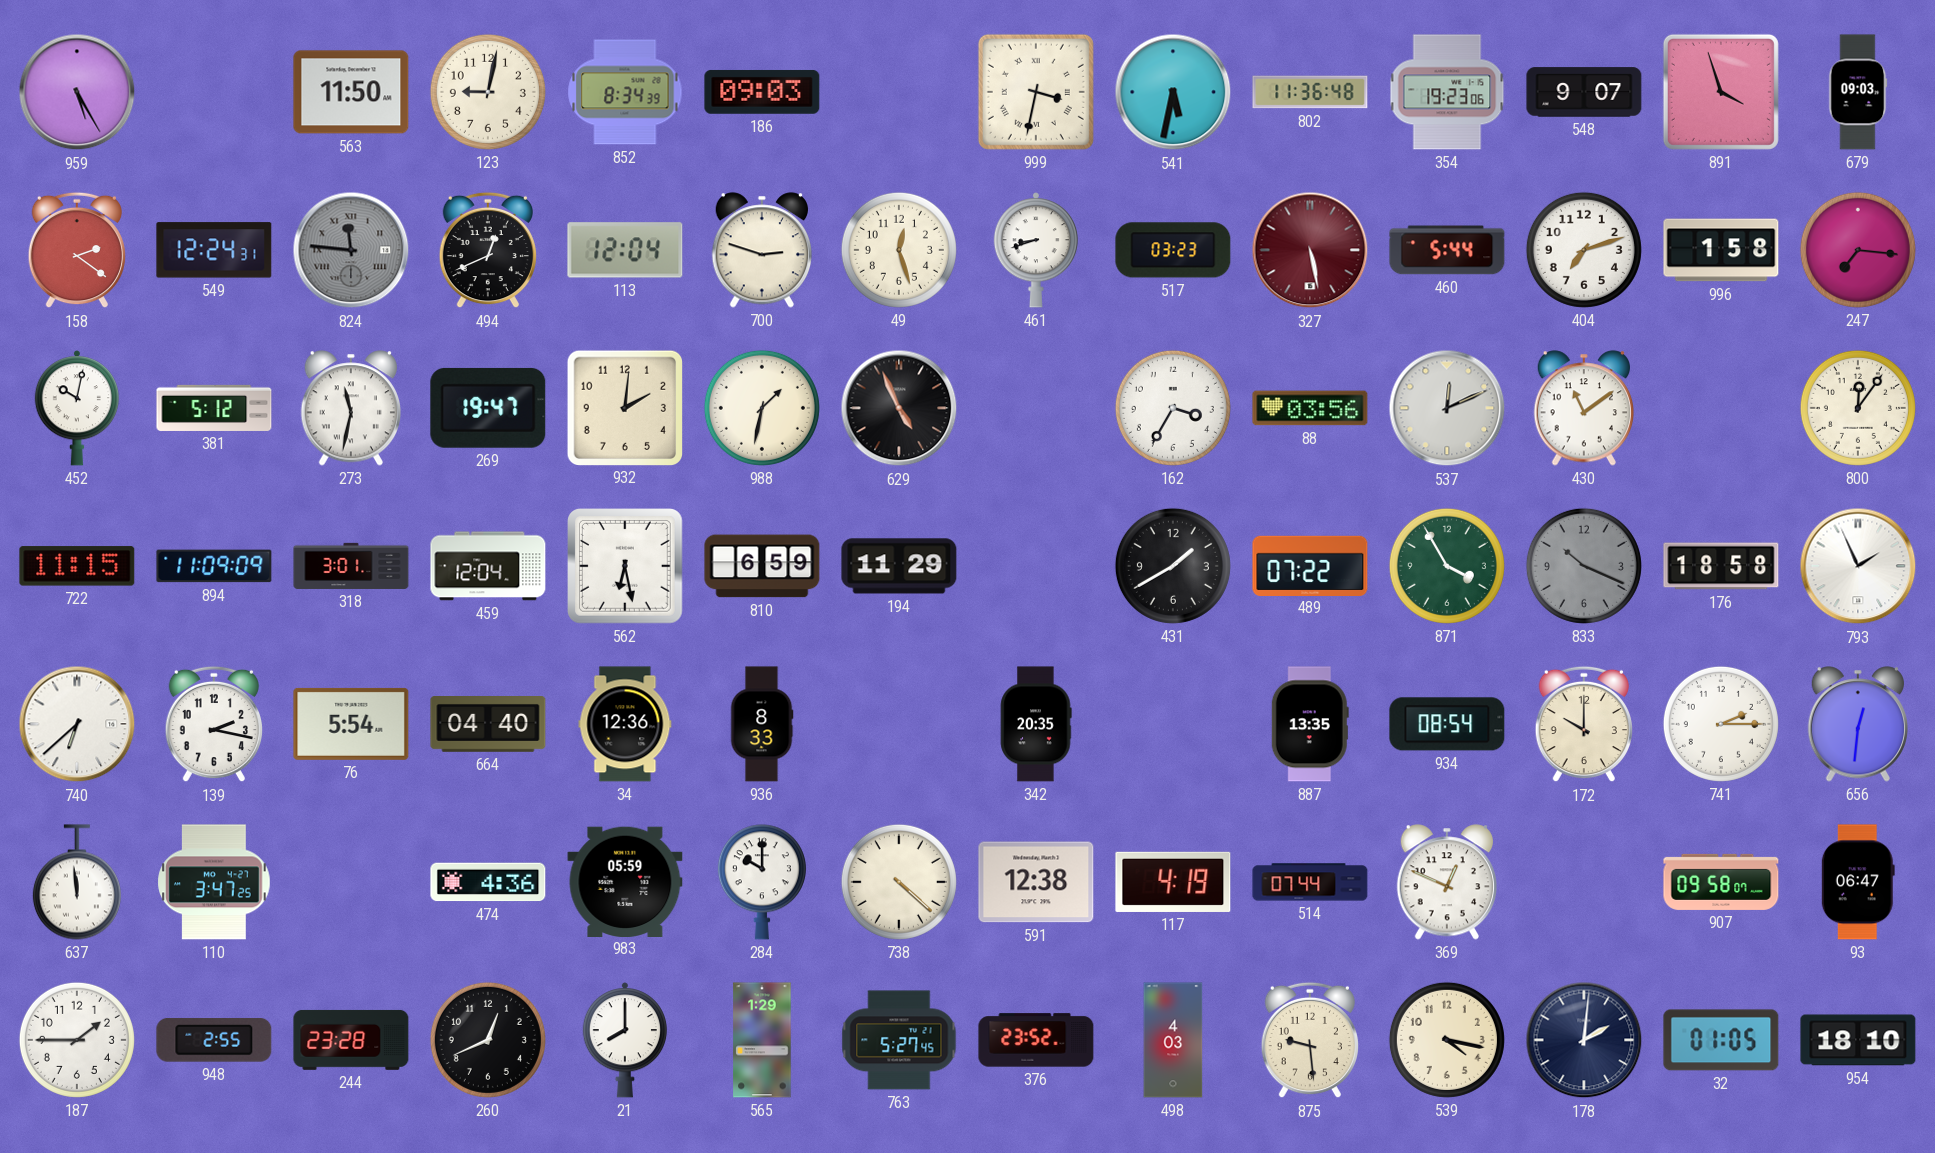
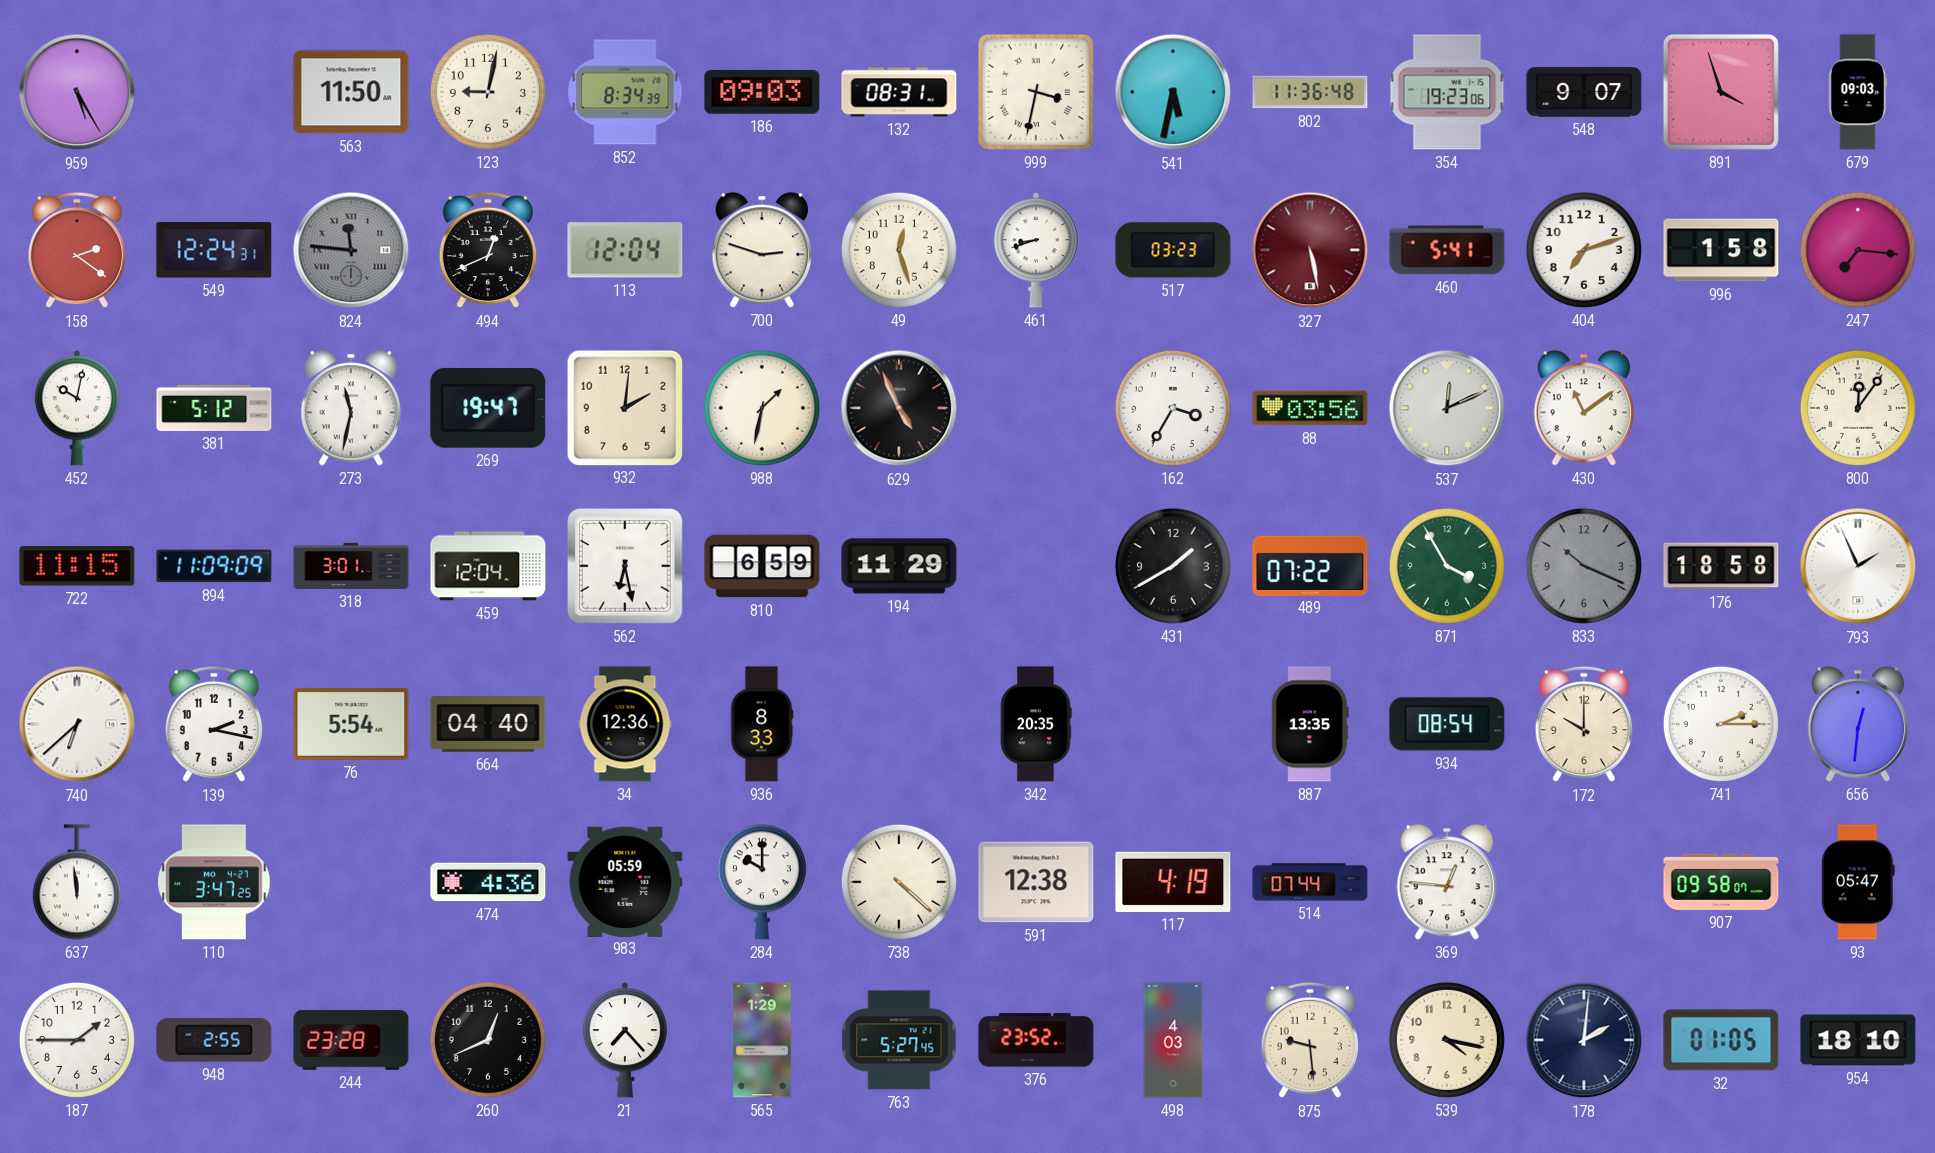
132: none -> 08:31 (899, 92)
460: 5:44 -> 5:41 (1447, 250)
369: 12:49 -> 12:46 (1446, 882)
93: 06:47 -> 05:47 (1858, 882)
21: 8:00 -> 7:23 (625, 1040)
